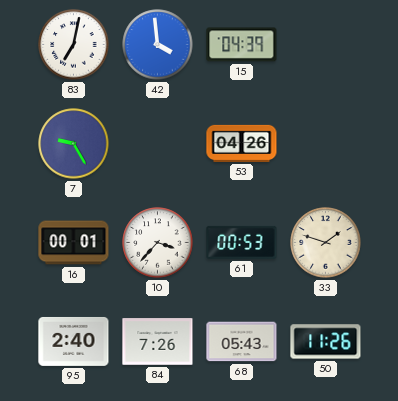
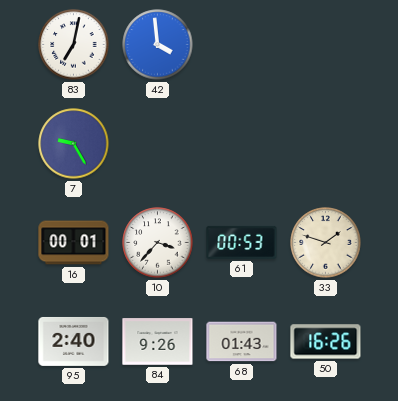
15: 04:39 -> none (242, 45)
53: 04:26 -> none (242, 143)
84: 7:26 -> 9:26 (158, 342)
68: 05:43 -> 01:43 (242, 342)
50: 11:26 -> 16:26 (326, 342)
